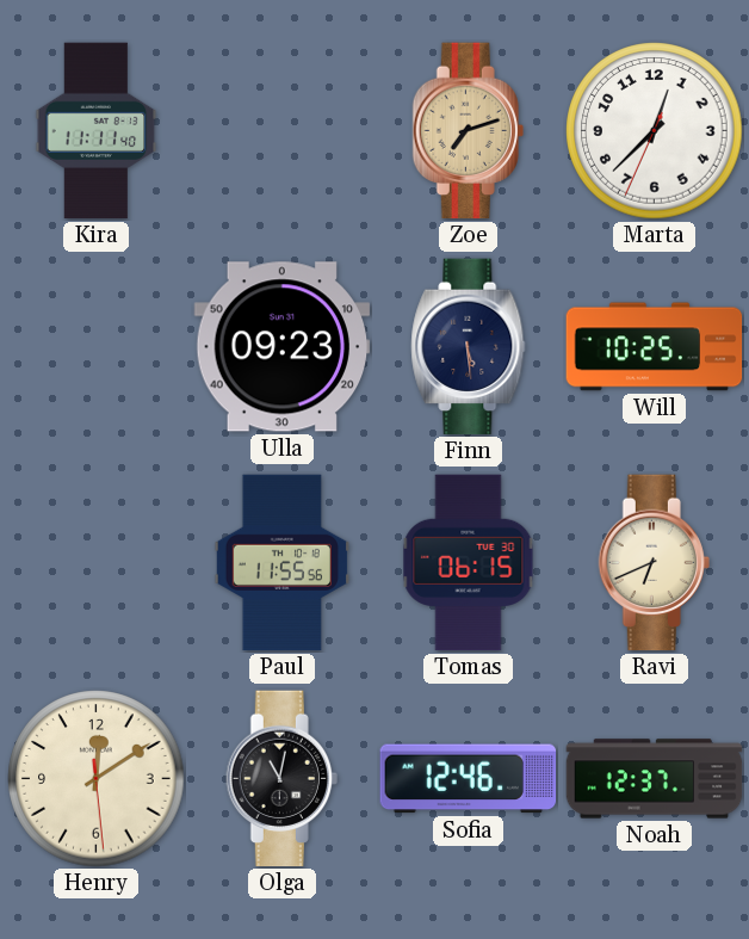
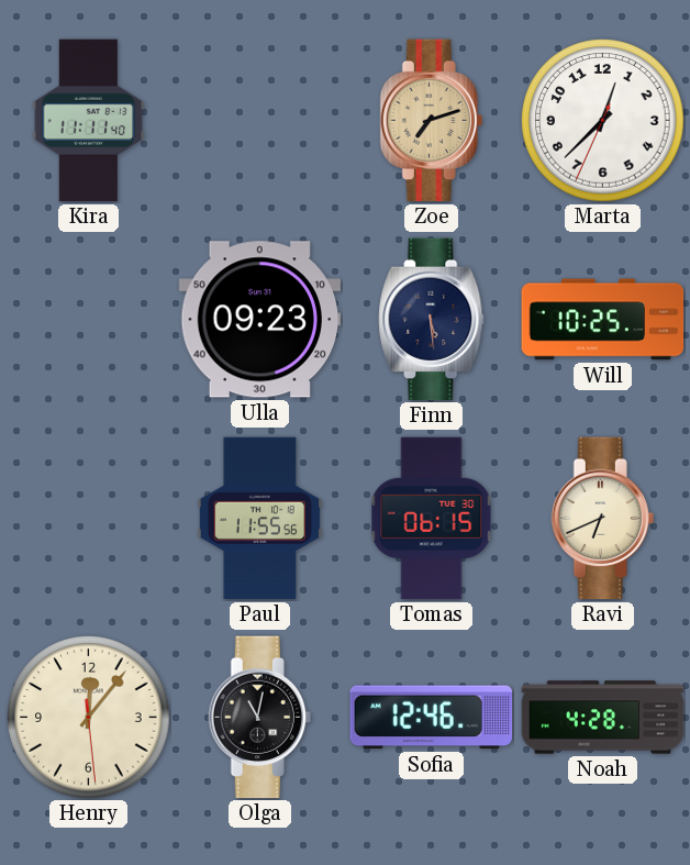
Henry: 12:09 -> 12:06 (89, 718)
Noah: 12:37 -> 4:28 (603, 718)
